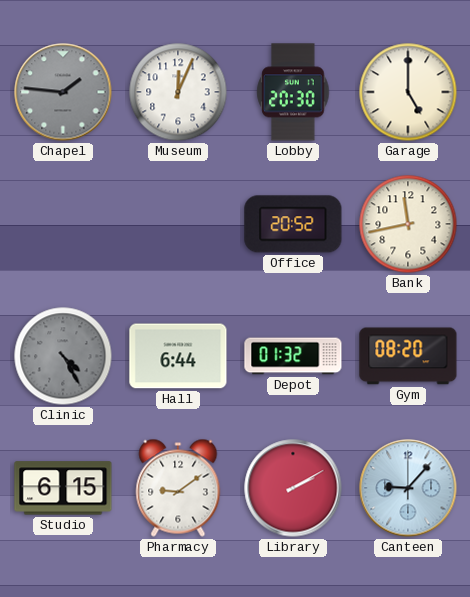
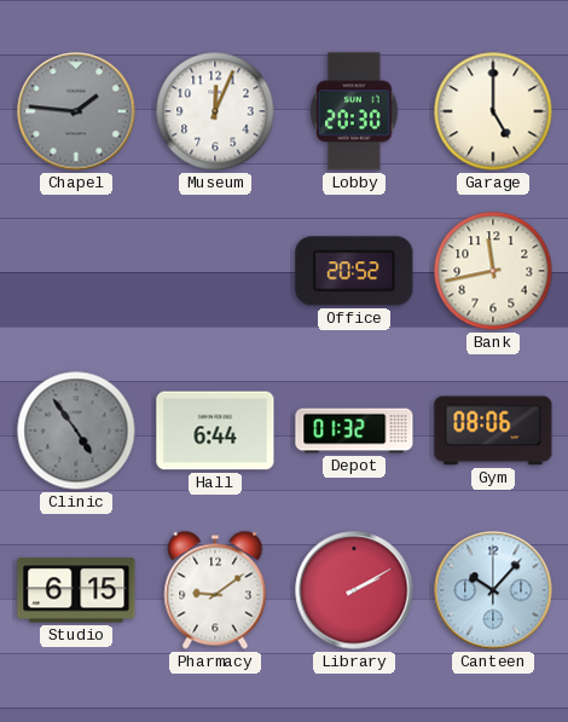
Clinic: 4:25 -> 4:54 (76, 431)
Gym: 08:20 -> 08:06 (493, 431)
Canteen: 9:07 -> 10:07 (493, 590)
